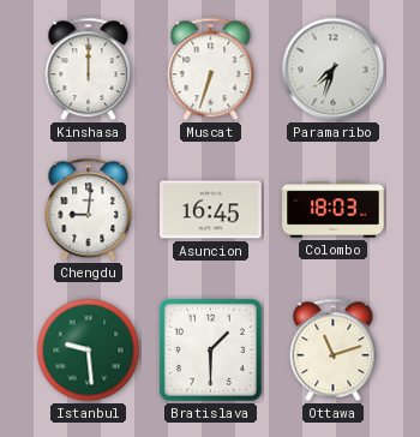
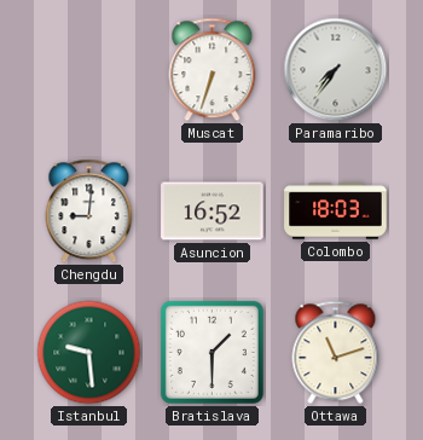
Kinshasa: 12:00 -> none (89, 70)
Paramaribo: 7:33 -> 7:36 (336, 70)
Asuncion: 16:45 -> 16:52 (213, 212)
